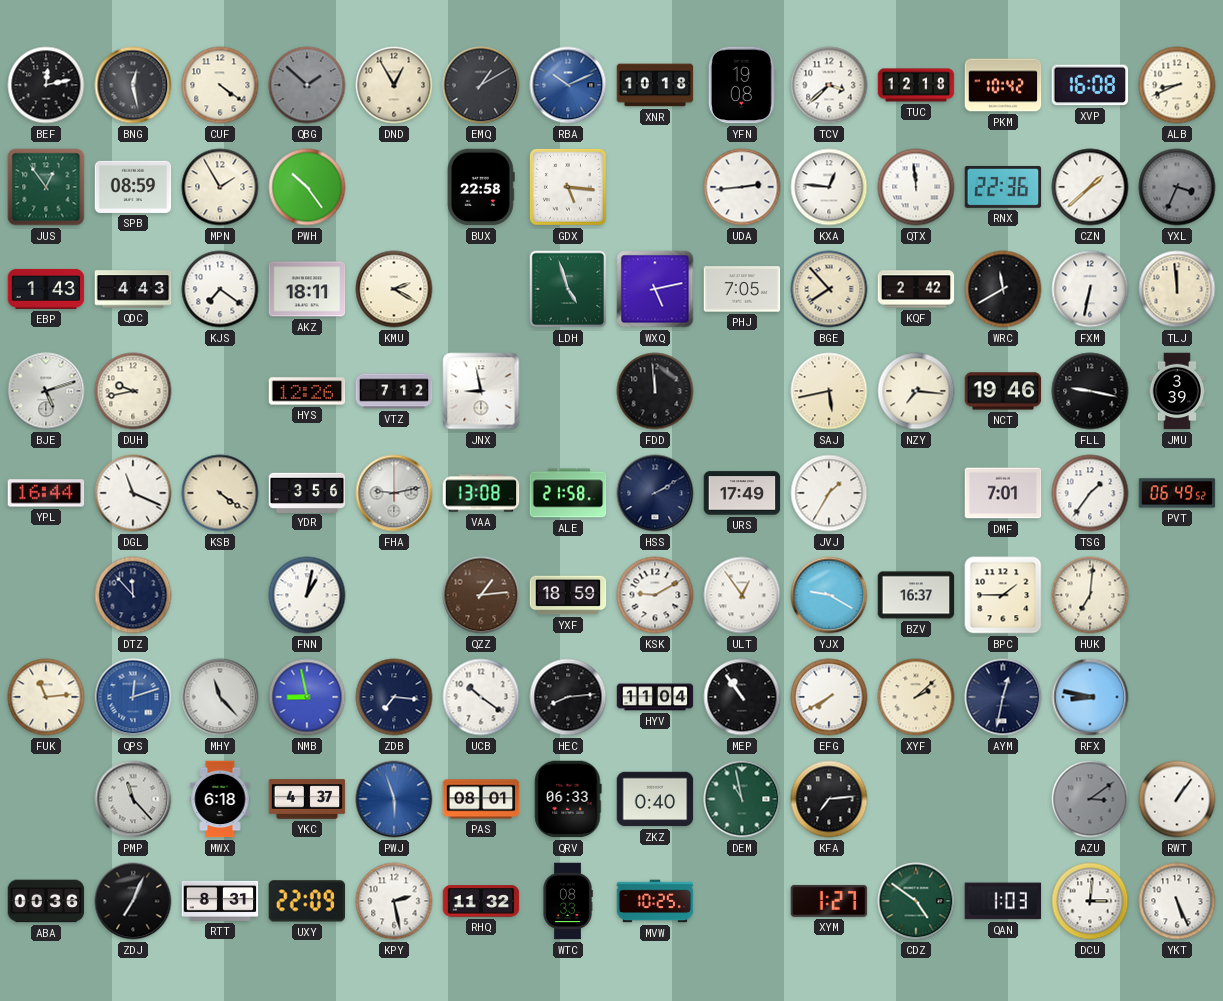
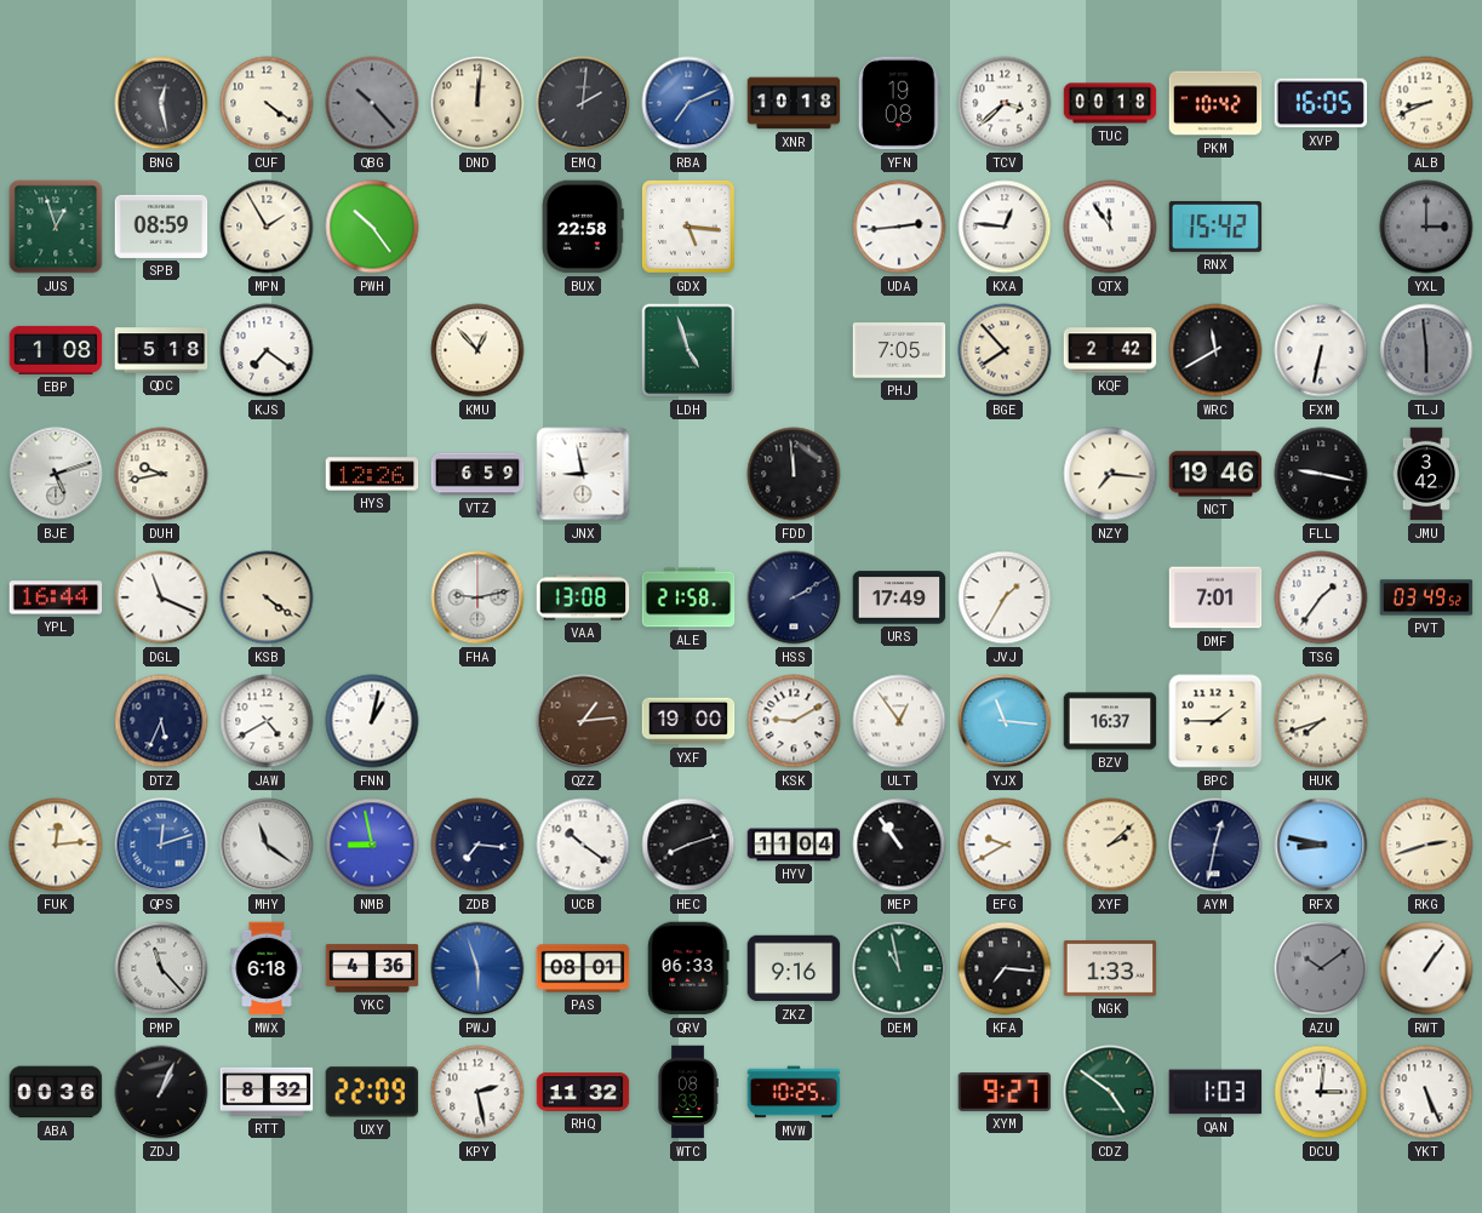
BEF: 12:13 -> none (46, 85)
QBG: 1:52 -> 10:23 (372, 103)
DND: 12:55 -> 12:01 (477, 103)
EMQ: 1:10 -> 2:01 (583, 103)
RBA: 10:11 -> 7:11 (688, 103)
TUC: 12:18 -> 00:18 (1110, 103)
XVP: 16:08 -> 16:05 (1321, 103)
JUS: 12:54 -> 12:57 (56, 227)
QTX: 11:59 -> 11:54 (1110, 227)
RNX: 22:36 -> 15:42 (1215, 227)
CZN: 1:38 -> none (1090, 187)
YXL: 3:34 -> 3:00 (1426, 227)
EBP: 1:43 -> 1:08 (56, 350)
QDC: 4:43 -> 5:18 (161, 350)
AKZ: 18:11 -> none (307, 289)
KMU: 2:20 -> 12:53 (477, 350)
WXQ: 5:13 -> none (655, 289)
TLJ: 11:59 -> 5:59 (1426, 350)
TLJ dial: cream -> grey (1426, 350)
VTZ: 7:12 -> 6:59 (477, 474)
SAJ: 5:43 -> none (829, 391)
JMU: 3:39 -> 3:42 (1426, 474)
YDR: 3:56 -> none (307, 492)
PVT: 06:49 -> 03:49 (1426, 597)
DTZ: 11:53 -> 5:34 (161, 721)
JAW: none -> 4:40 (267, 721)
YXF: 18:59 -> 19:00 (688, 721)
YJX: 9:20 -> 11:16 (1005, 721)
HUK: 7:01 -> 7:42 (1321, 721)
FUK: 11:14 -> 12:14 (56, 845)
MHY: 11:23 -> 11:21 (267, 845)
HEC: 8:14 -> 8:12 (688, 845)
EFG: 7:40 -> 9:40 (1005, 845)
RKG: none -> 2:42 (1426, 845)
YKC: 4:37 -> 4:36 (372, 968)
ZKZ: 0:40 -> 9:16 (794, 968)
KFA: 7:14 -> 7:16 (1005, 968)
NGK: none -> 1:33 (1110, 968)
AZU: 3:09 -> 10:09 (1321, 968)
ZDJ: 7:04 -> 1:04 (161, 1092)
RTT: 8:31 -> 8:32 (267, 1092)
XYM: 1:27 -> 9:27 (1005, 1092)
